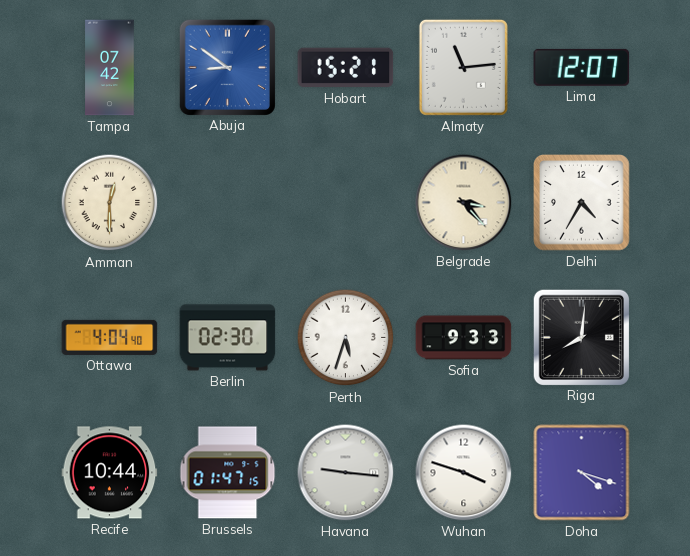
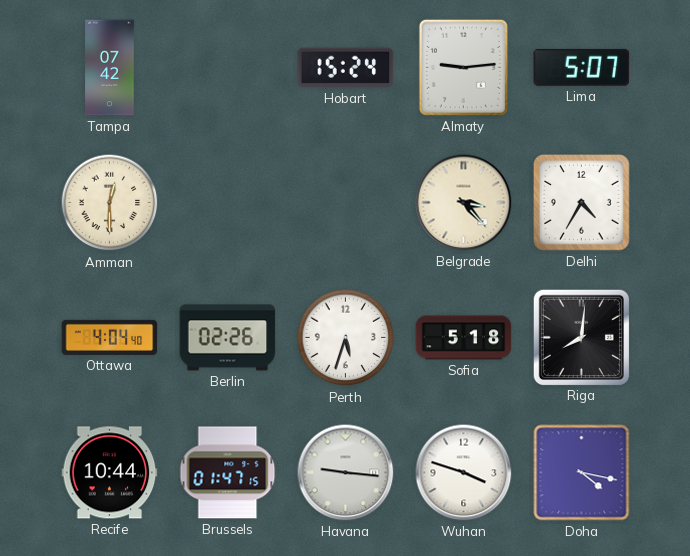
Abuja: 8:51 -> none (227, 67)
Hobart: 15:21 -> 15:24 (346, 68)
Almaty: 11:14 -> 9:14 (463, 67)
Lima: 12:07 -> 5:07 (582, 67)
Berlin: 02:30 -> 02:26 (228, 338)
Sofia: 9:33 -> 5:18 (464, 338)
Doha: 4:18 -> 4:17 (582, 473)
